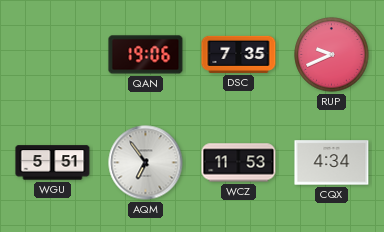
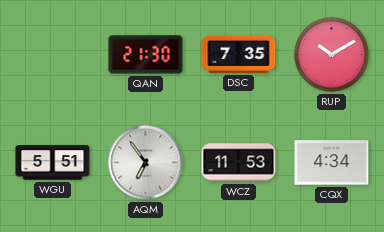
QAN: 19:06 -> 21:30 (146, 55)
RUP: 9:41 -> 10:10 (332, 55)
